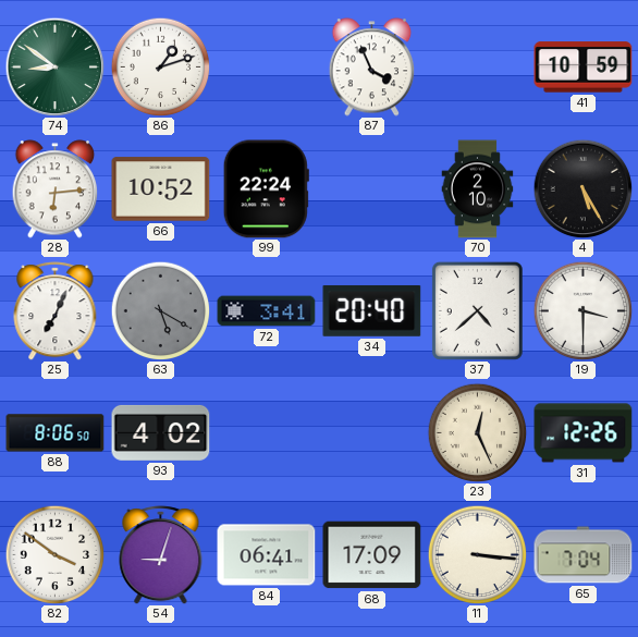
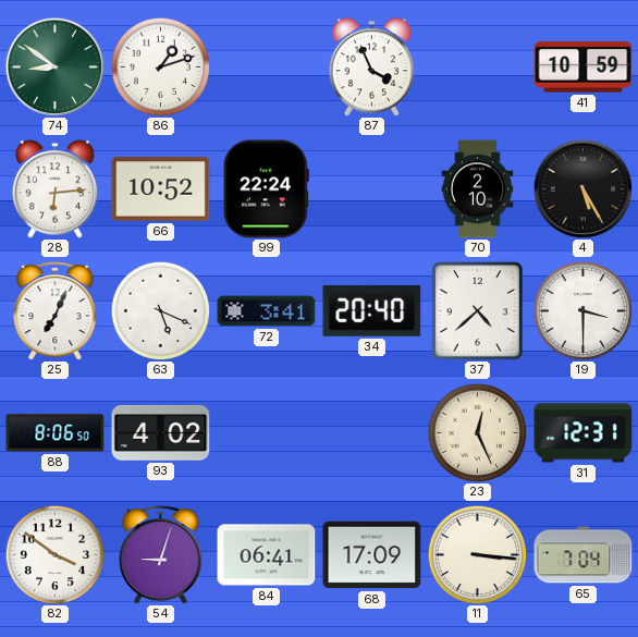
63: 5:20 -> 5:19 (160, 310)
63 dial: grey -> white (160, 310)
31: 12:26 -> 12:31 (584, 433)
